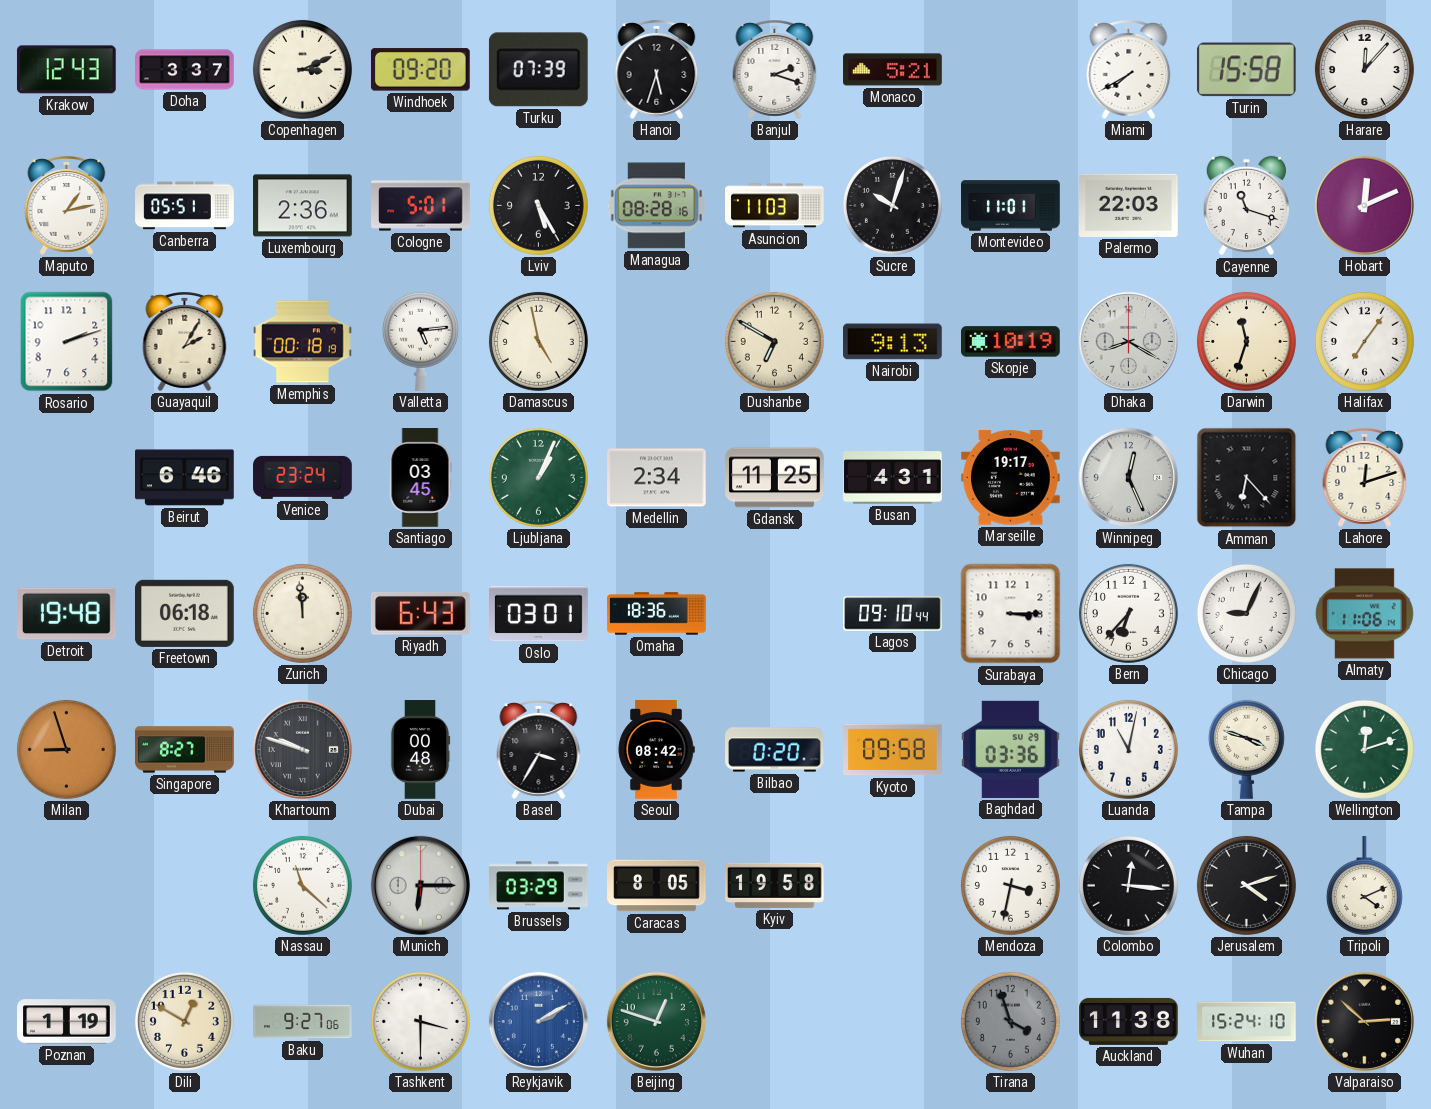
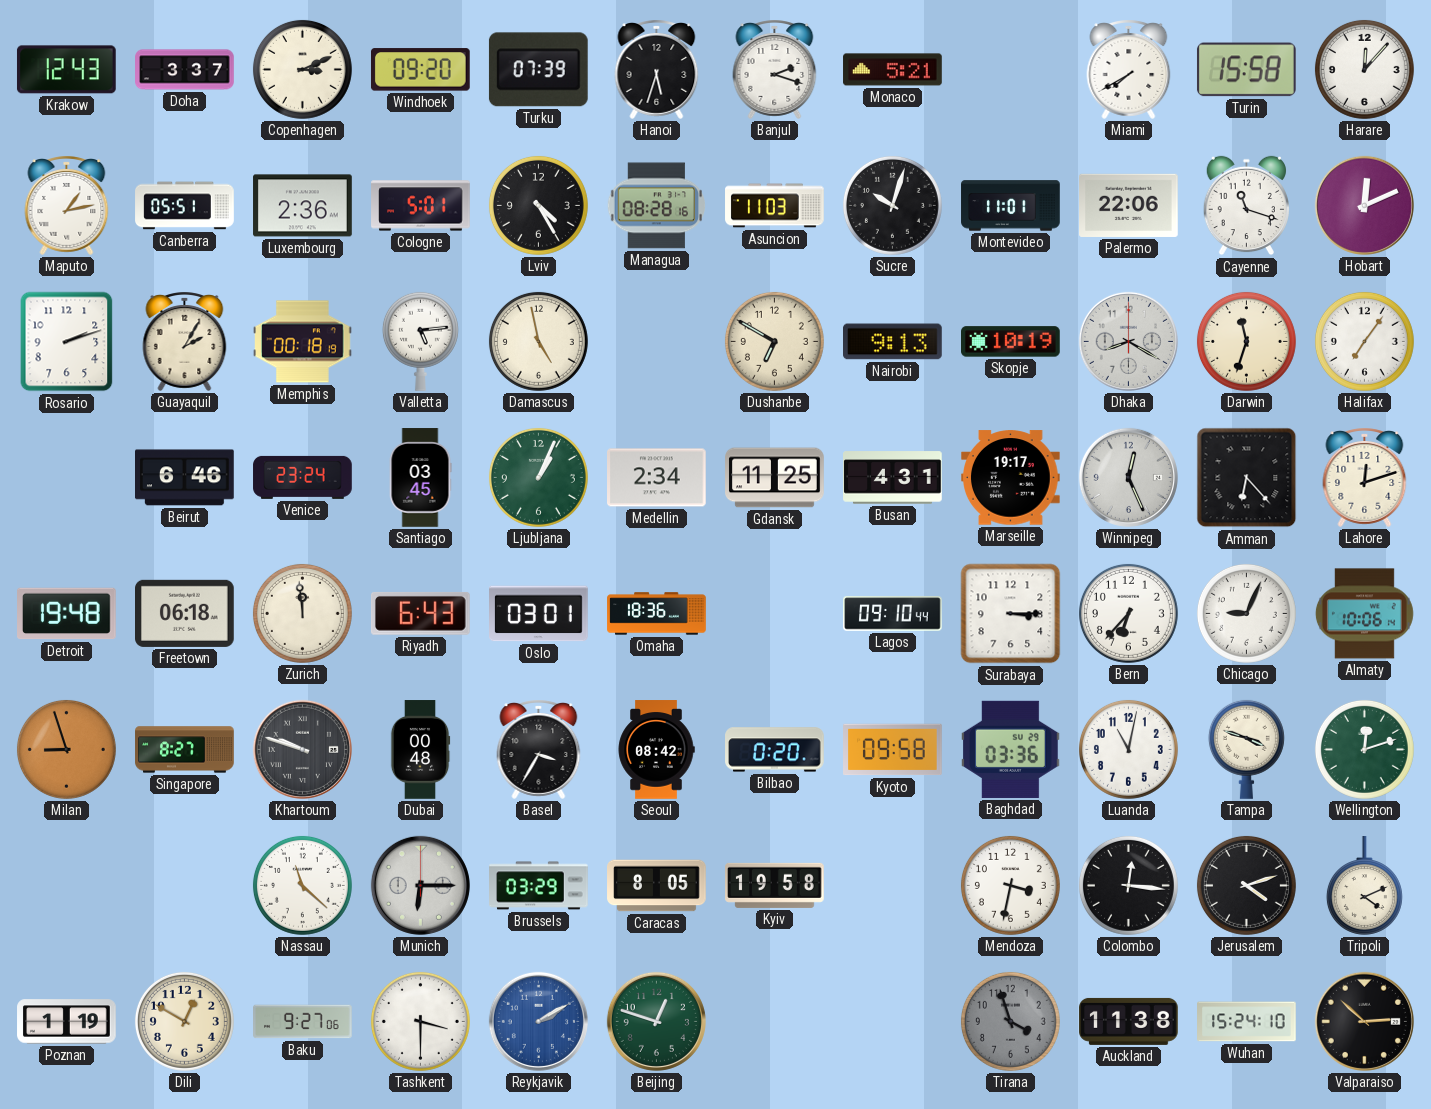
Lviv: 5:25 -> 4:25 (538, 205)
Palermo: 22:03 -> 22:06 (1129, 205)
Almaty: 11:06 -> 10:06 (1364, 614)
